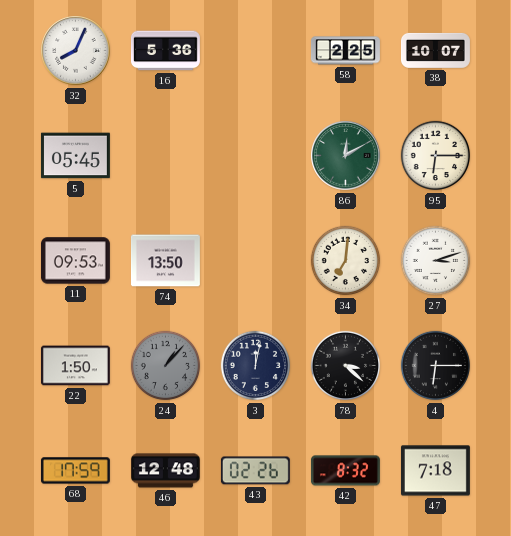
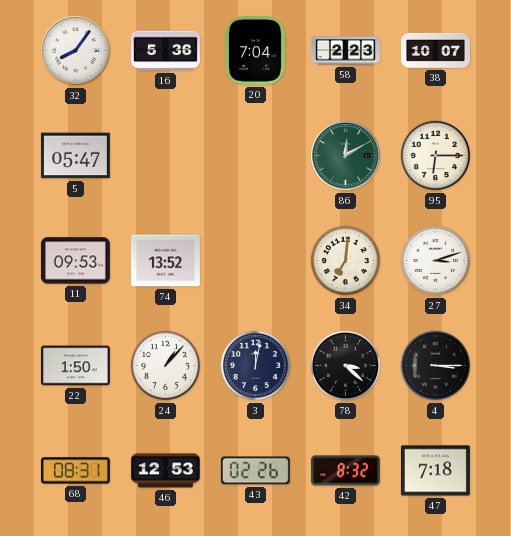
32: 8:04 -> 8:06 (76, 51)
20: none -> 7:04 (256, 50)
58: 2:25 -> 2:23 (345, 51)
5: 05:45 -> 05:47 (75, 156)
74: 13:50 -> 13:52 (165, 261)
24 dial: grey -> white (166, 366)
4: 6:15 -> 3:15 (436, 366)
68: 17:59 -> 08:31 (75, 471)
46: 12:48 -> 12:53 (165, 471)
